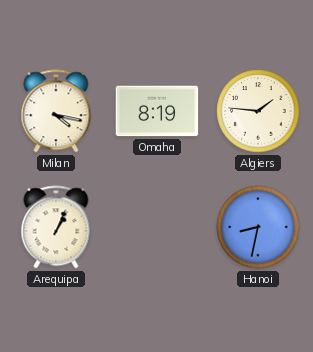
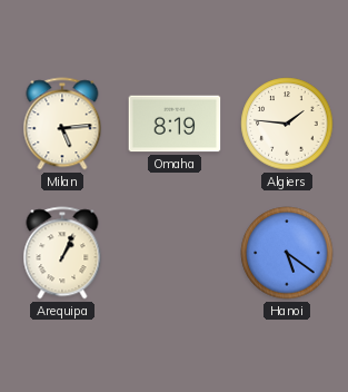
Milan: 4:17 -> 5:14 (62, 124)
Hanoi: 8:32 -> 5:21 (287, 253)
